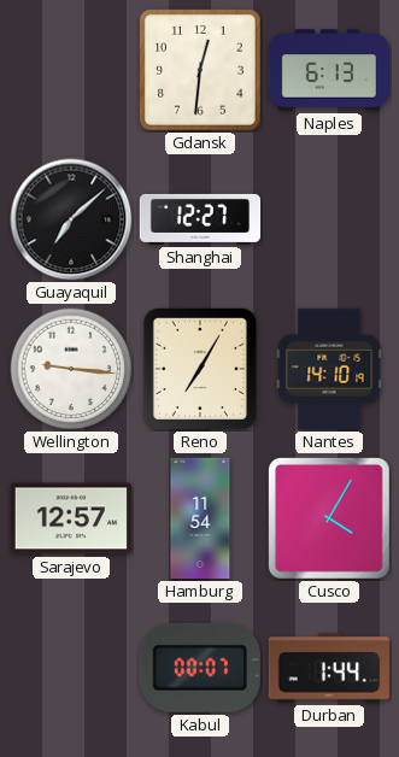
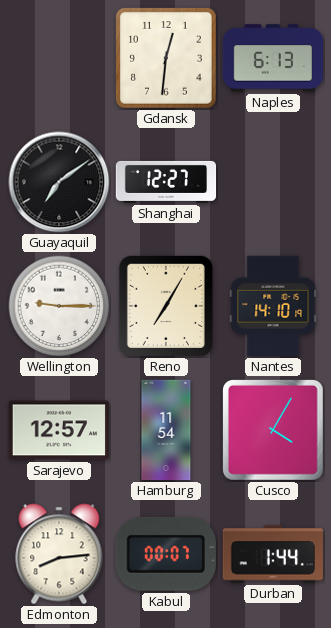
Guayaquil: 7:08 -> 7:09 (59, 182)
Wellington: 9:16 -> 9:15 (59, 306)
Edmonton: none -> 8:14 (59, 554)
